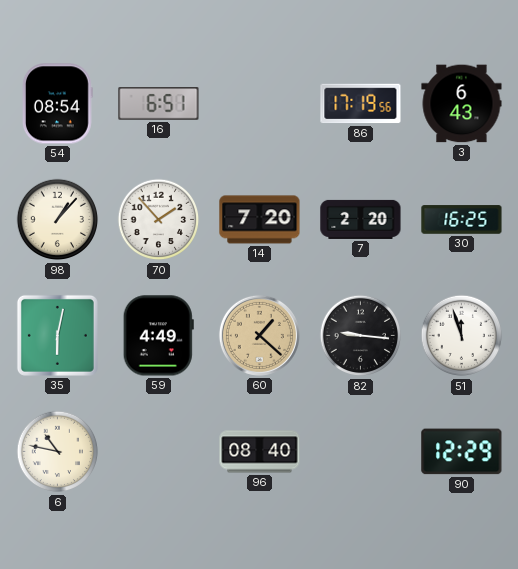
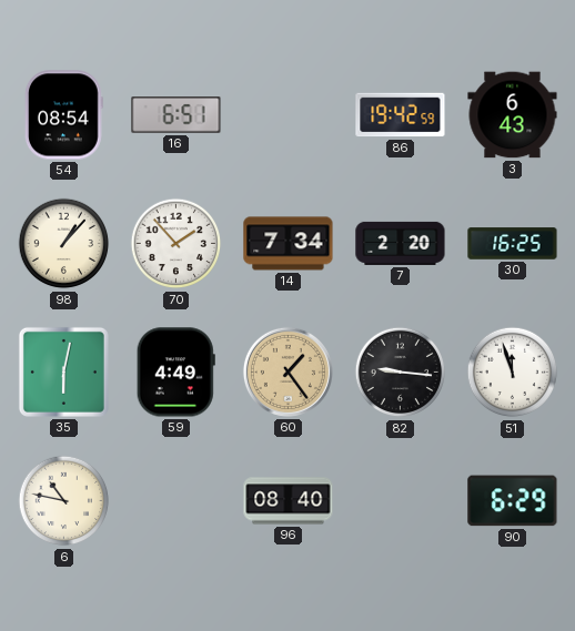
86: 17:19 -> 19:42 (401, 115)
14: 7:20 -> 7:34 (289, 244)
60: 1:22 -> 1:24 (287, 372)
90: 12:29 -> 6:29 (513, 501)
